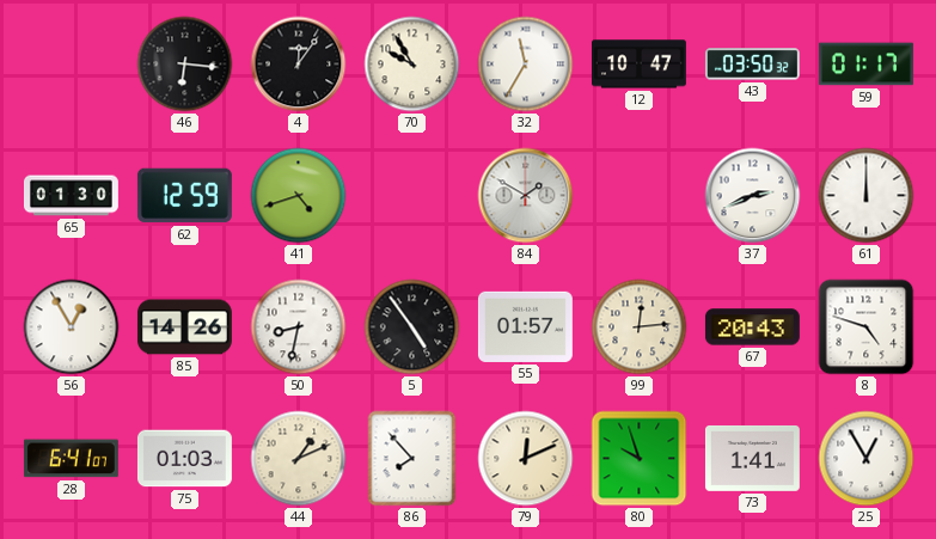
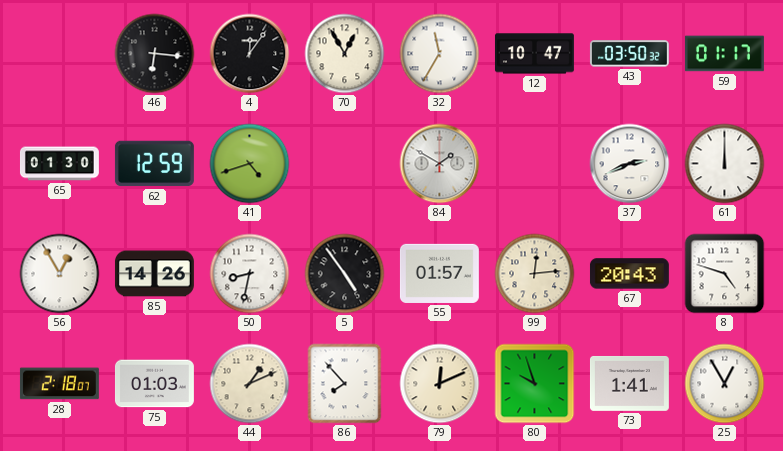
70: 9:55 -> 12:55 (345, 54)
28: 6:41 -> 2:18 (59, 384)
